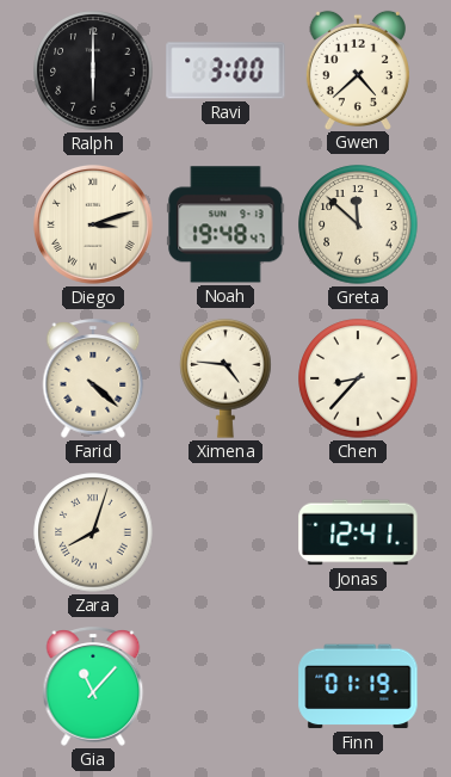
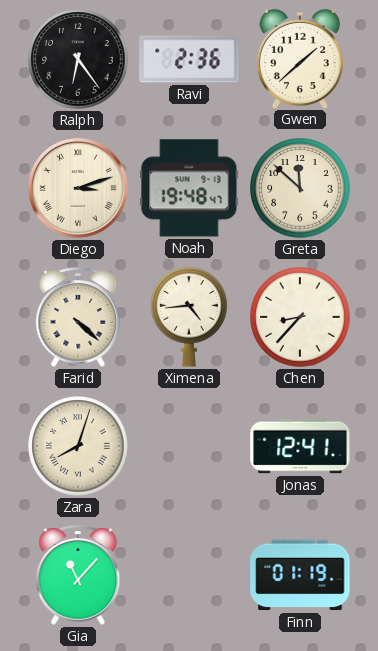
Ralph: 6:00 -> 6:24 (78, 59)
Ravi: 3:00 -> 2:36 (189, 59)
Gwen: 4:38 -> 1:38 (300, 58)
Ximena: 4:46 -> 4:44 (189, 317)
